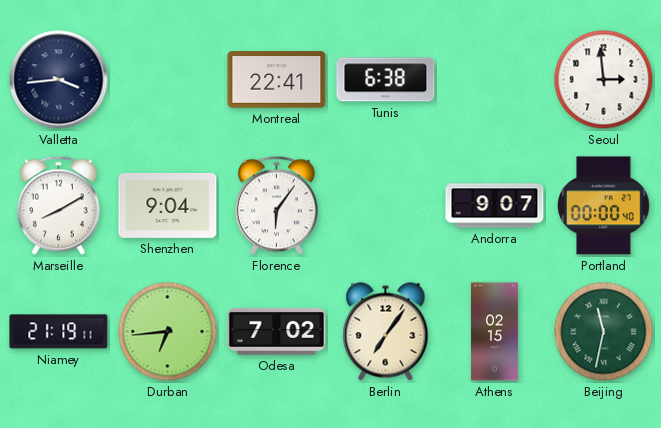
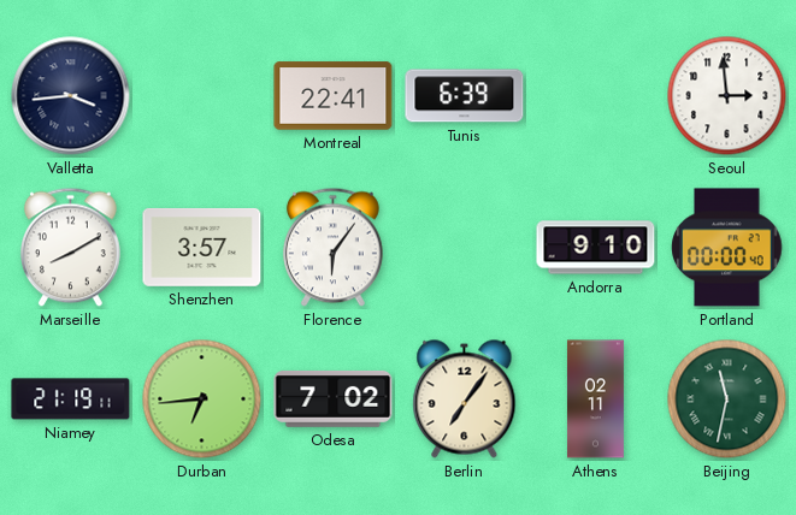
Tunis: 6:38 -> 6:39 (465, 96)
Shenzhen: 9:04 -> 3:57 (202, 247)
Andorra: 9:07 -> 9:10 (596, 248)
Athens: 02:15 -> 02:11 (595, 399)
